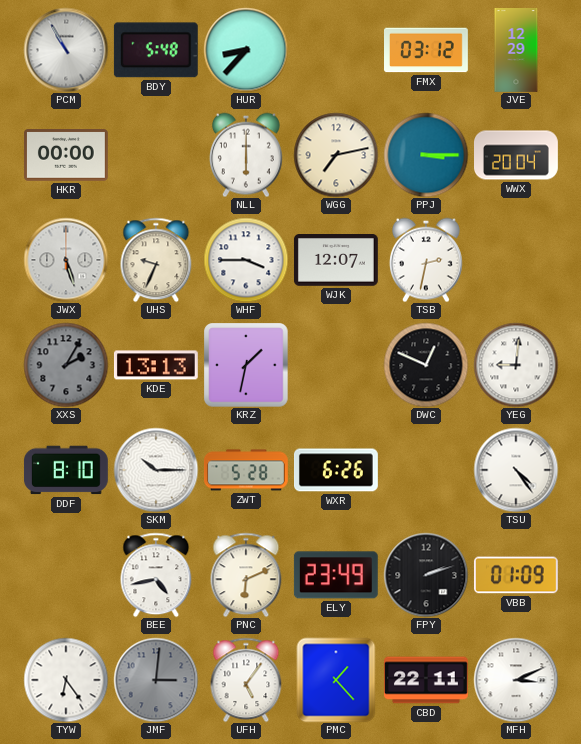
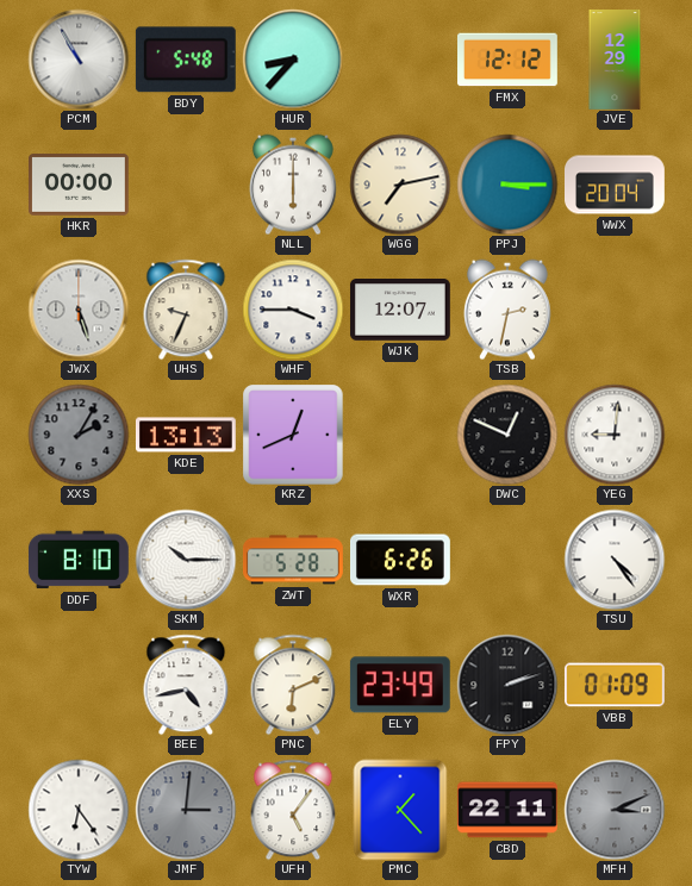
FMX: 03:12 -> 12:12 (509, 60)
KRZ: 1:32 -> 12:41 (293, 435)
MFH dial: white -> grey (615, 810)
